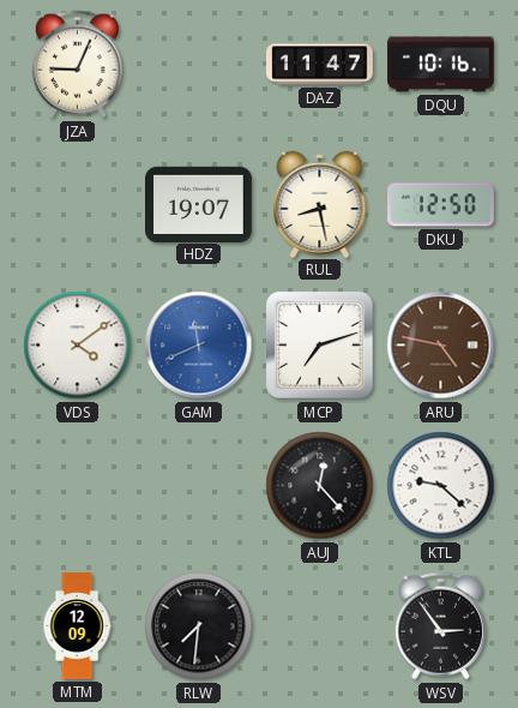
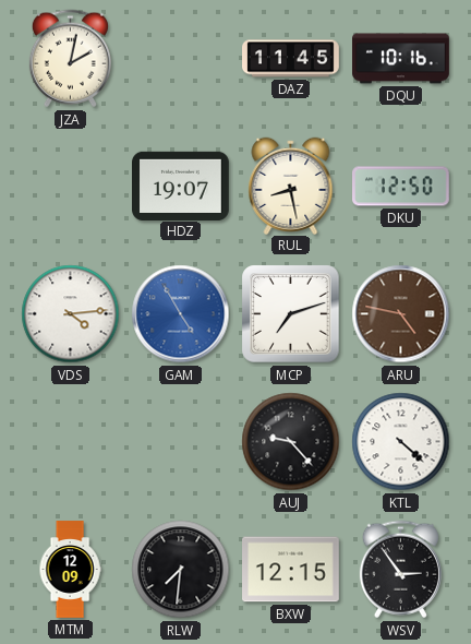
JZA: 9:04 -> 2:02 (70, 59)
DAZ: 11:47 -> 11:45 (291, 59)
VDS: 4:09 -> 4:14 (71, 314)
GAM: 11:41 -> 4:55 (181, 314)
AUJ: 12:23 -> 9:23 (291, 442)
KTL: 9:22 -> 4:22 (401, 442)
BXW: none -> 12:15 (291, 570)
